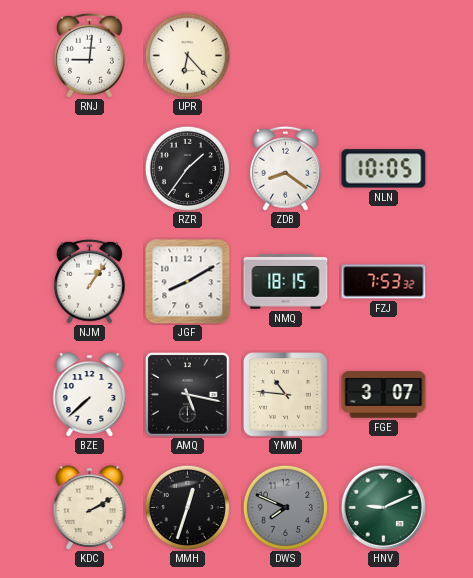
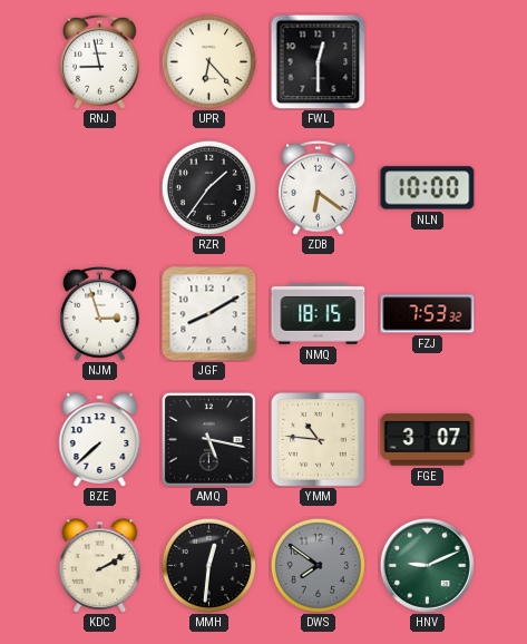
RNJ: 9:01 -> 8:58 (99, 61)
FWL: none -> 12:30 (318, 61)
ZDB: 8:21 -> 6:21 (318, 187)
NLN: 10:05 -> 10:00 (428, 188)
NJM: 1:06 -> 2:57 (99, 313)
MMH: 12:33 -> 12:31 (208, 565)
DWS: 7:49 -> 7:51 (318, 565)
